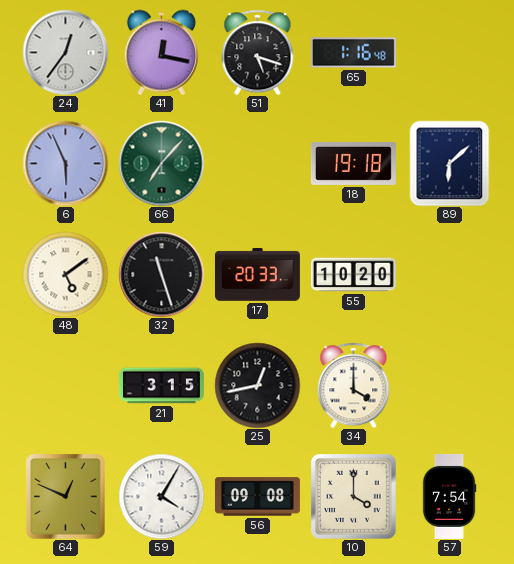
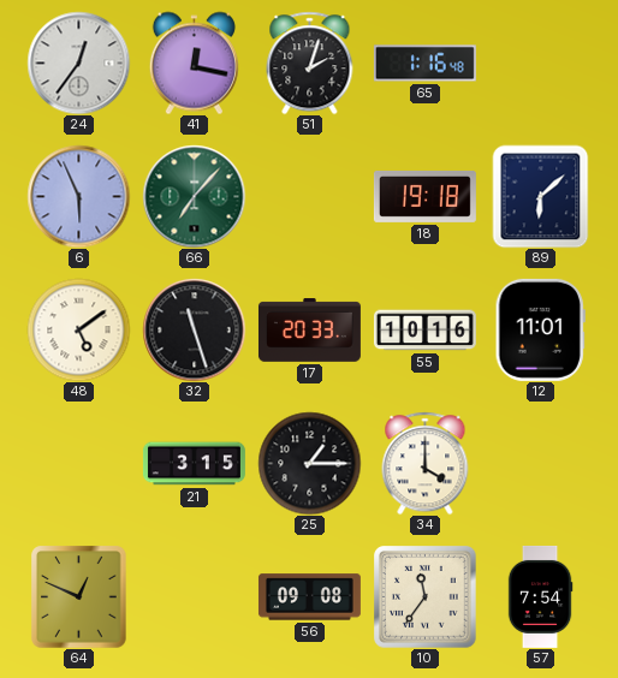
51: 5:18 -> 2:03 (310, 63)
55: 10:20 -> 10:16 (424, 331)
12: none -> 11:01 (540, 329)
25: 12:43 -> 1:15 (309, 463)
59: 4:05 -> none (161, 496)
10: 4:00 -> 11:36 (424, 596)
